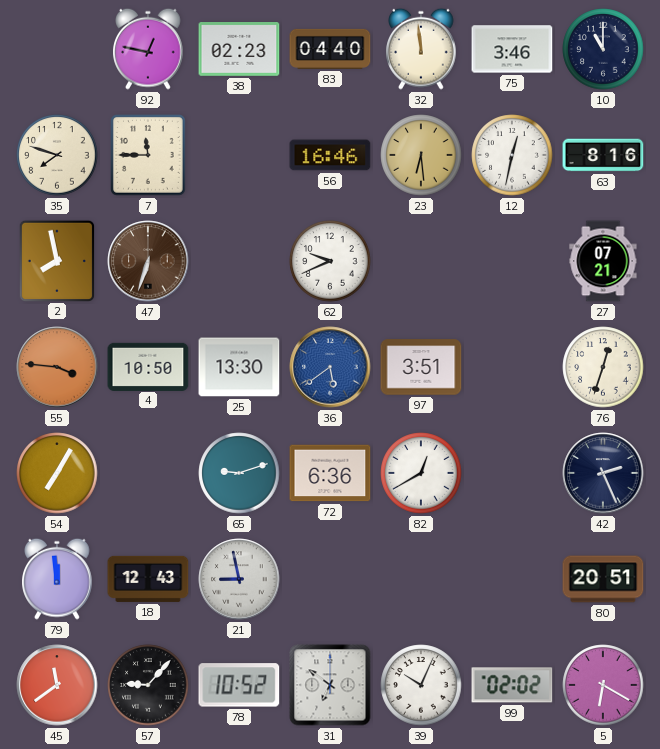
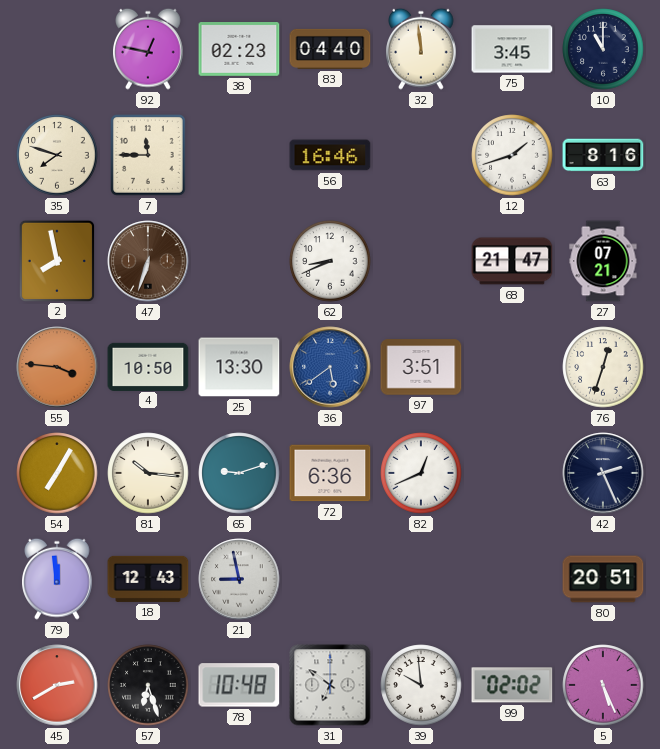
75: 3:46 -> 3:45 (512, 49)
23: 6:29 -> none (421, 155)
12: 12:32 -> 1:42 (512, 155)
62: 9:41 -> 8:41 (330, 261)
68: none -> 21:47 (512, 261)
81: none -> 10:16 (148, 473)
82: 12:40 -> 12:41 (421, 473)
45: 11:39 -> 2:40 (57, 685)
57: 9:07 -> 6:27 (148, 685)
78: 10:52 -> 10:48 (239, 685)
39: 10:04 -> 9:59 (421, 685)
5: 6:20 -> 5:26 (603, 685)
